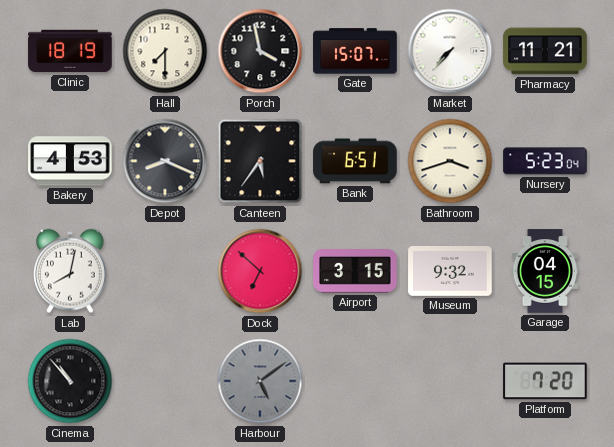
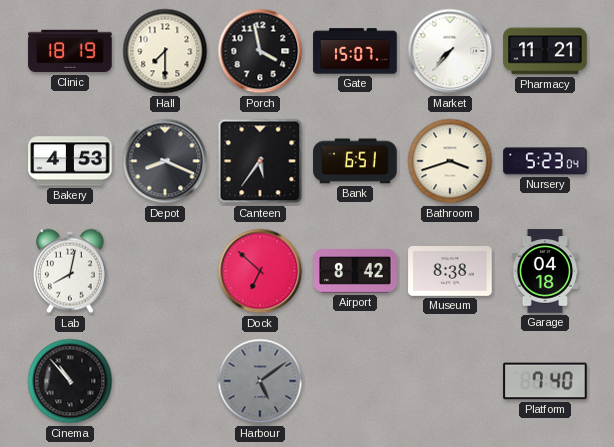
Airport: 3:15 -> 8:42 (355, 272)
Museum: 9:32 -> 8:38 (450, 272)
Garage: 04:15 -> 04:18 (545, 271)
Platform: 7:20 -> 7:40 (545, 381)
